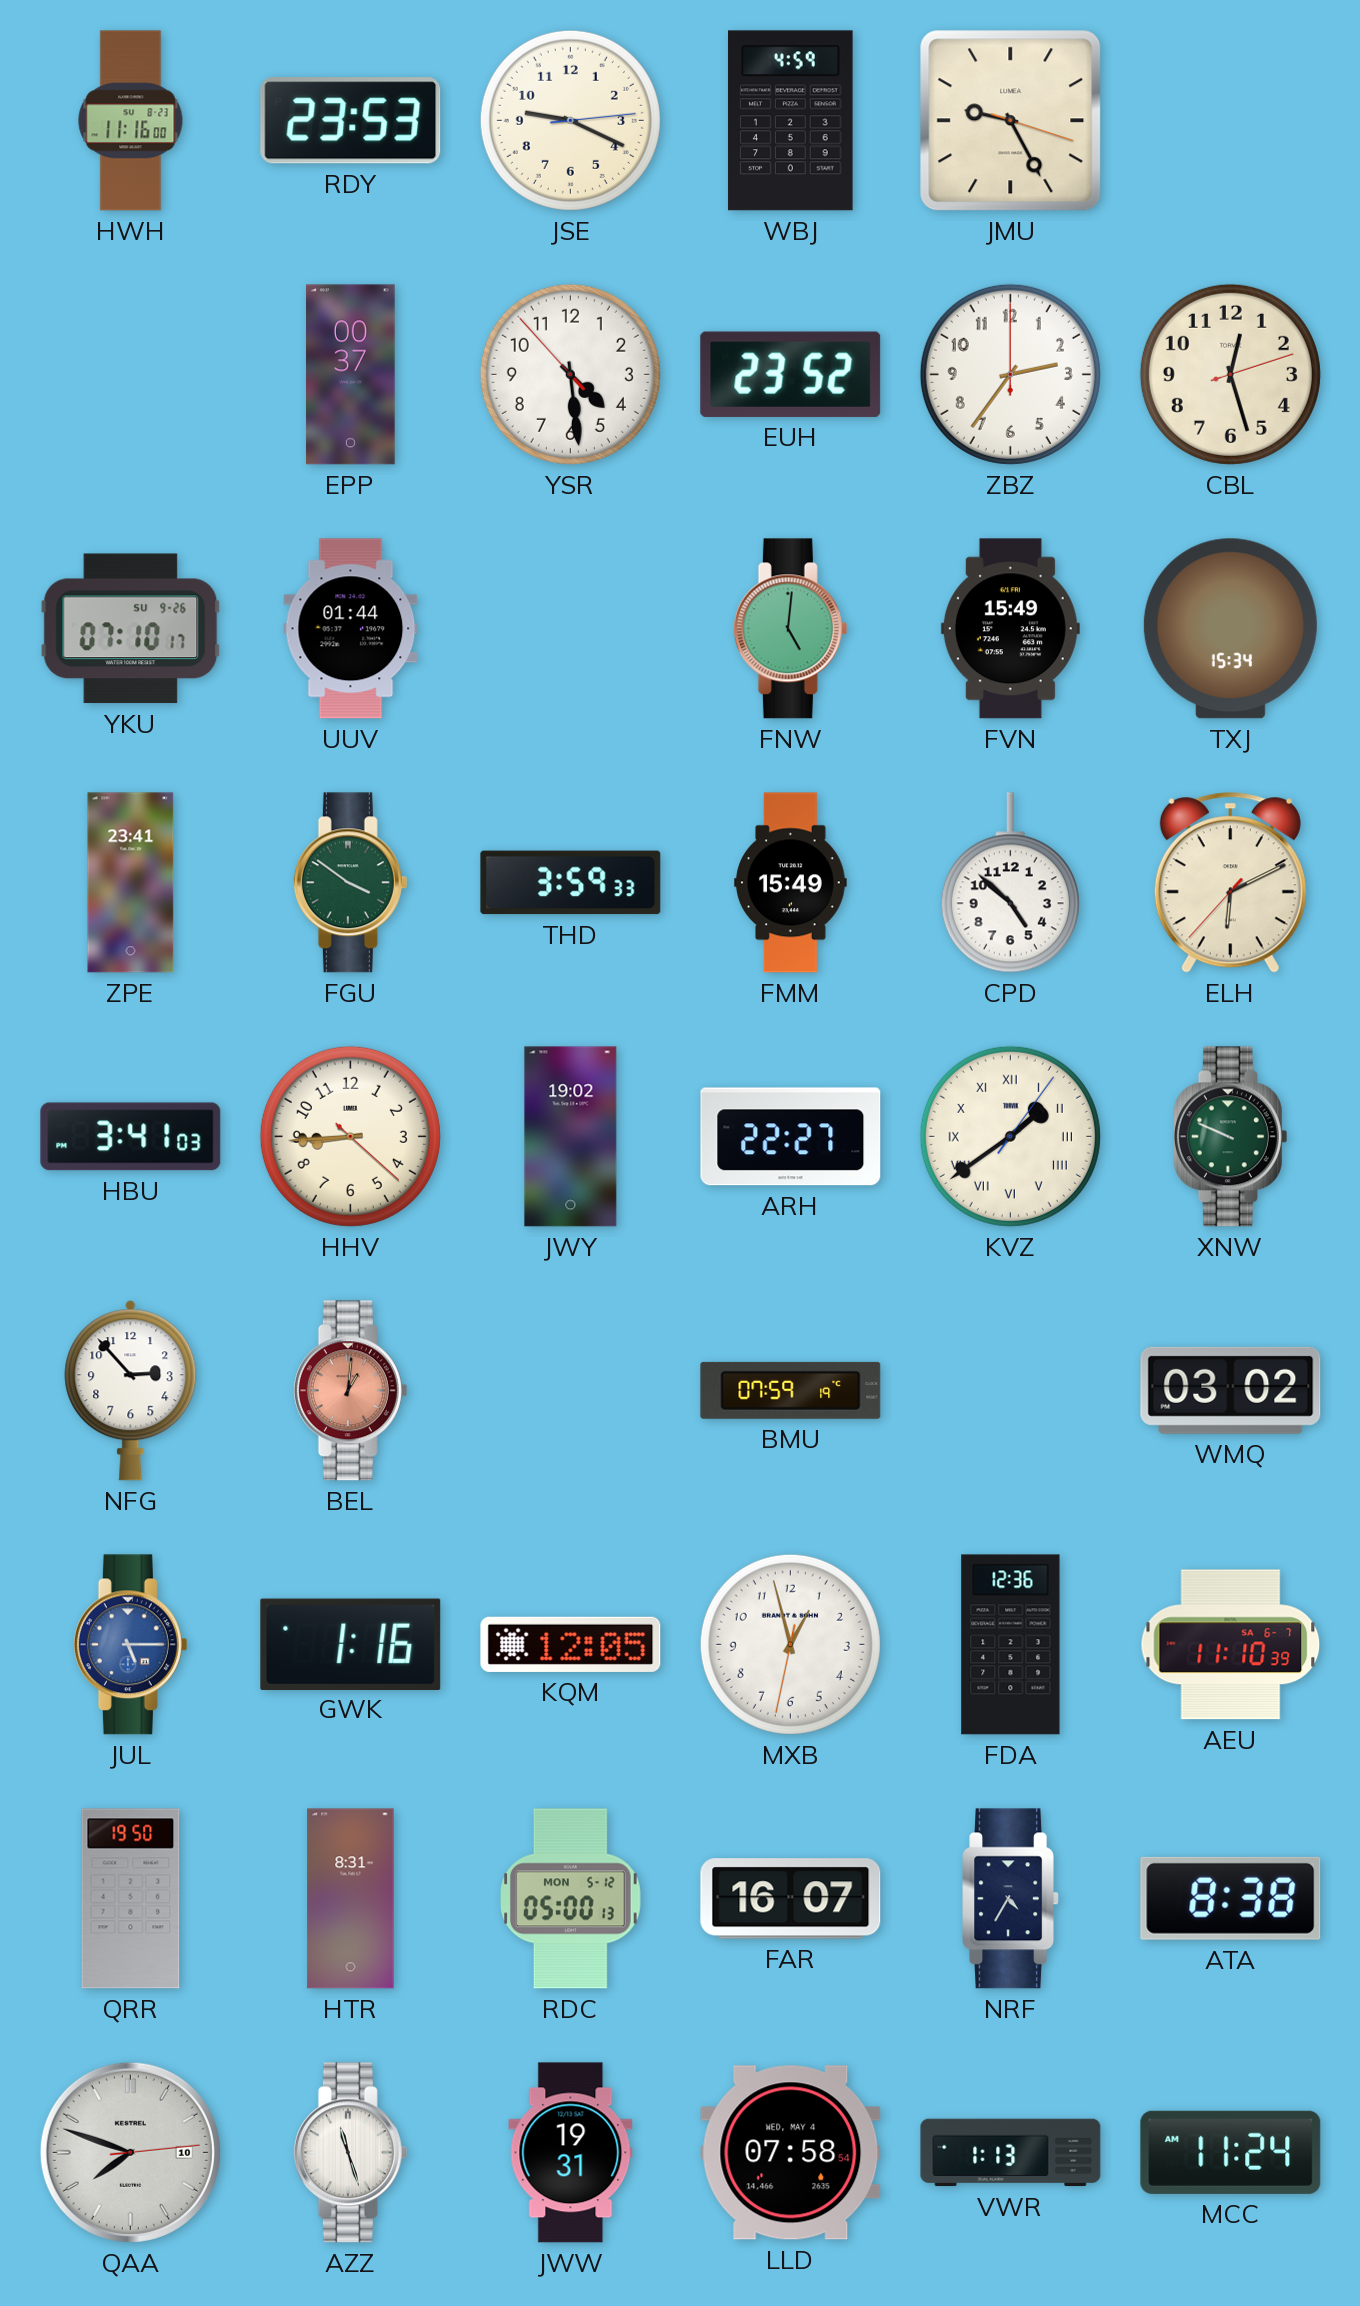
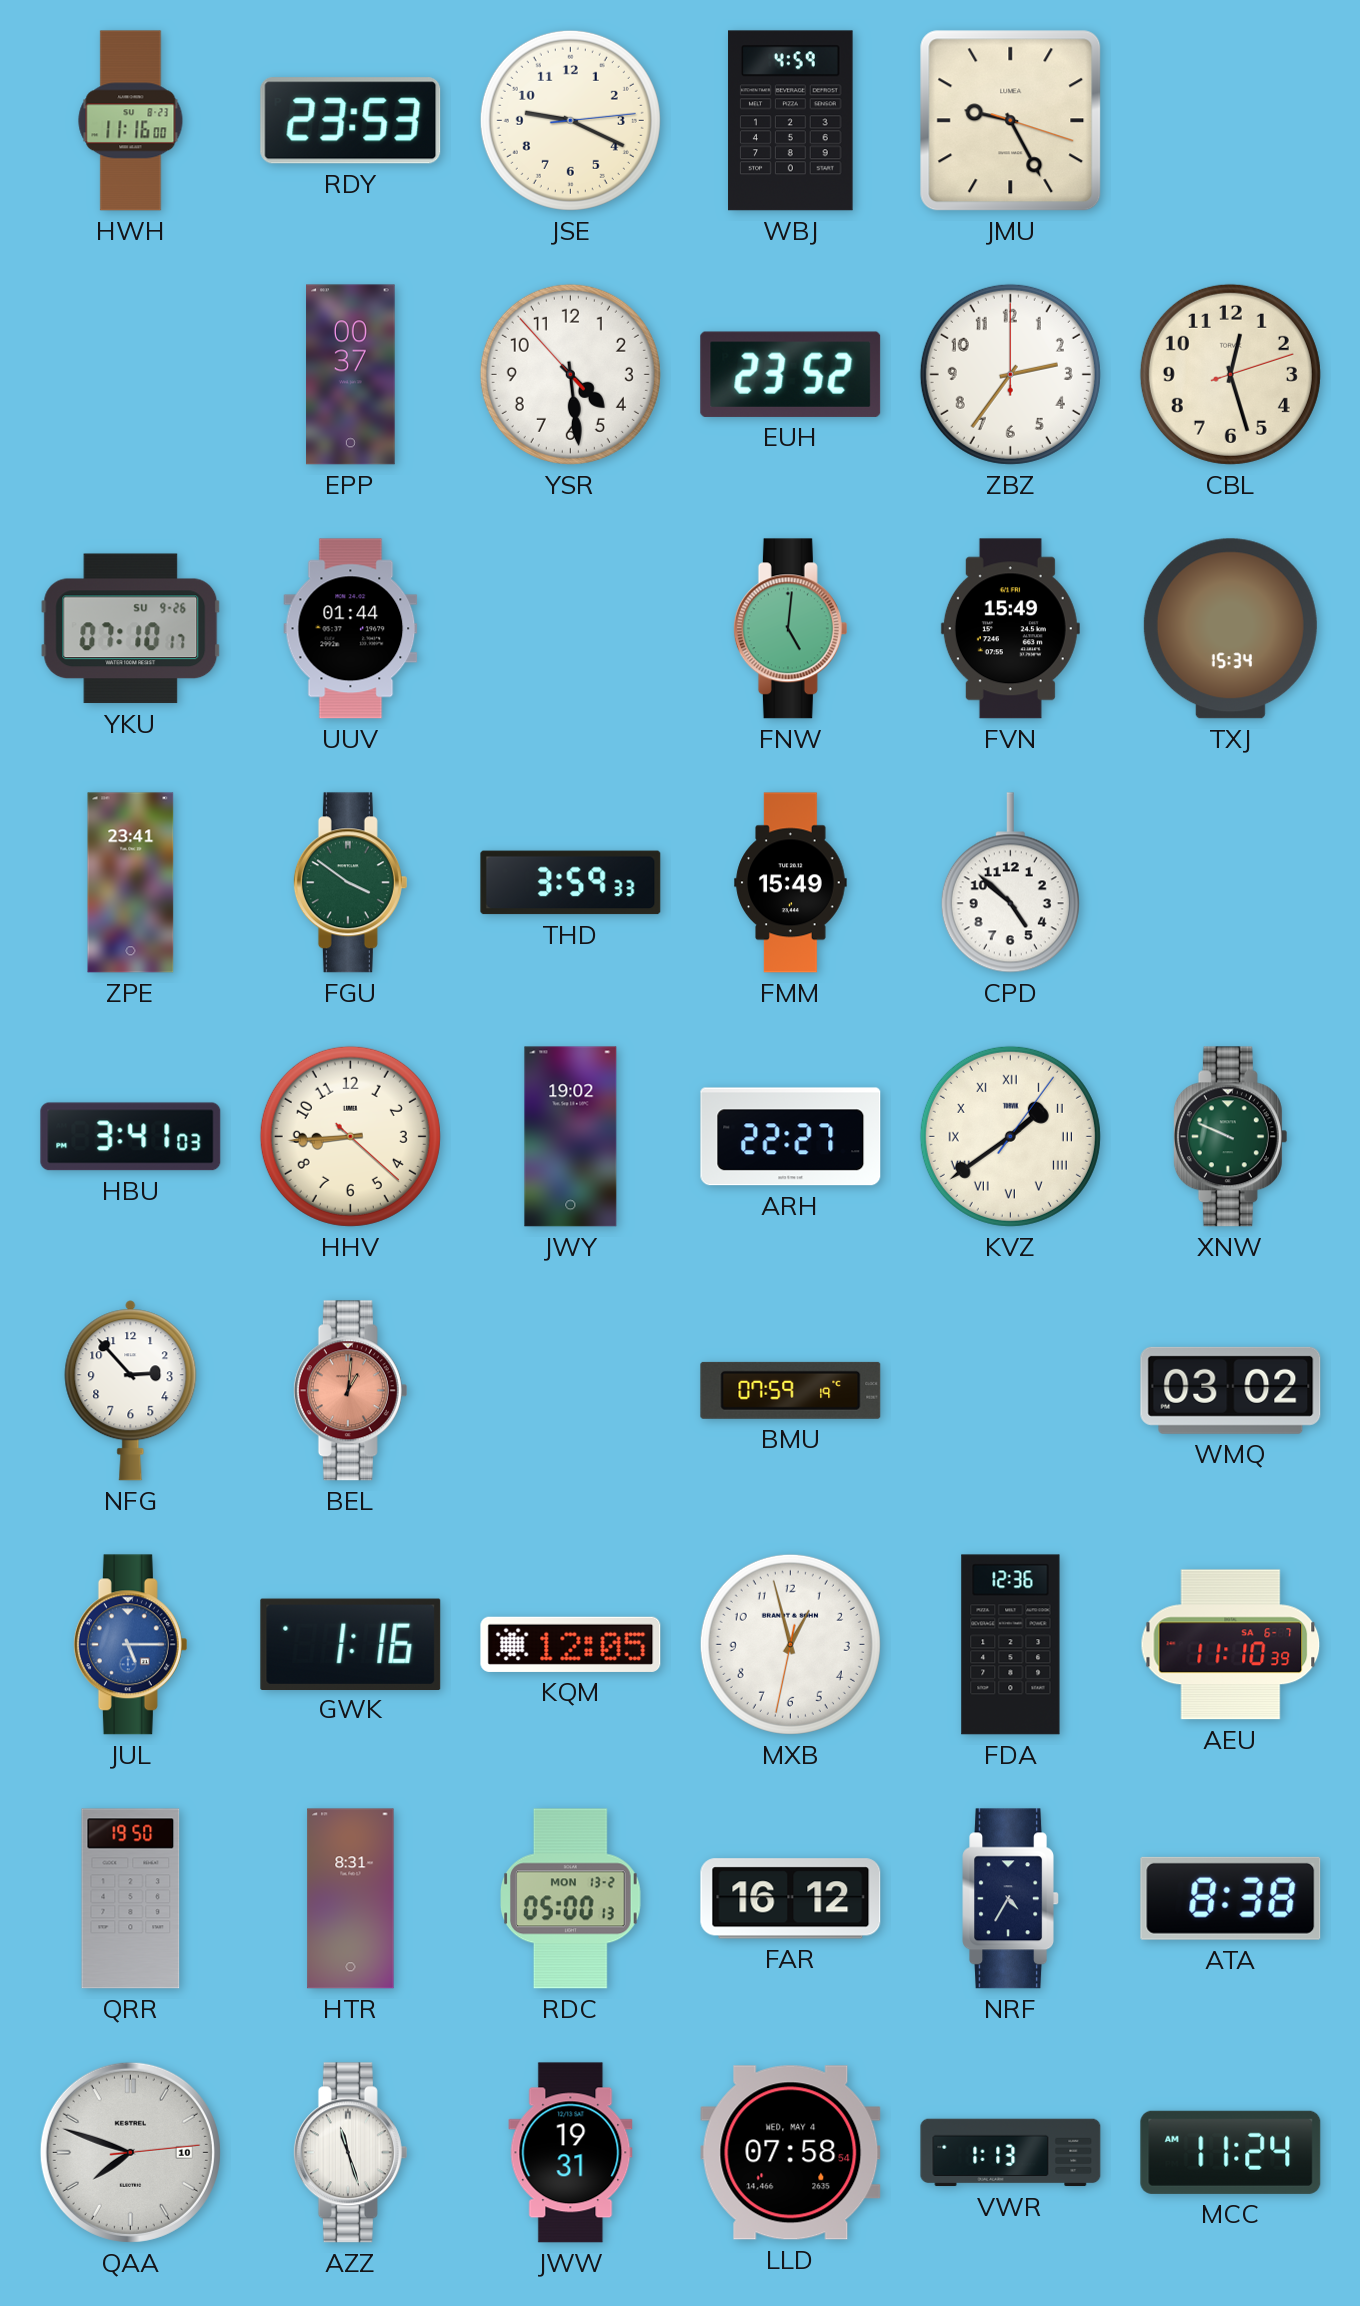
ELH: 6:10 -> none (1230, 883)
RDC date: MON 5-12 -> MON 13-2 (571, 1899)
FAR: 16:07 -> 16:12 (791, 1899)
